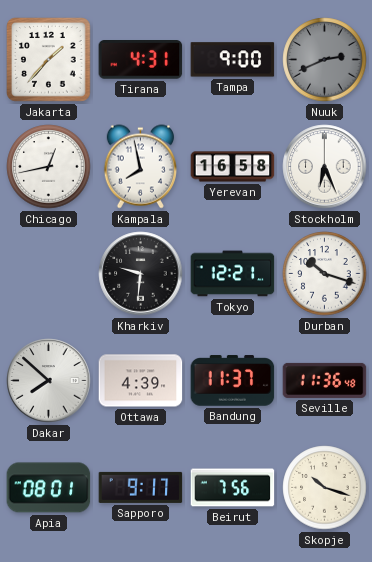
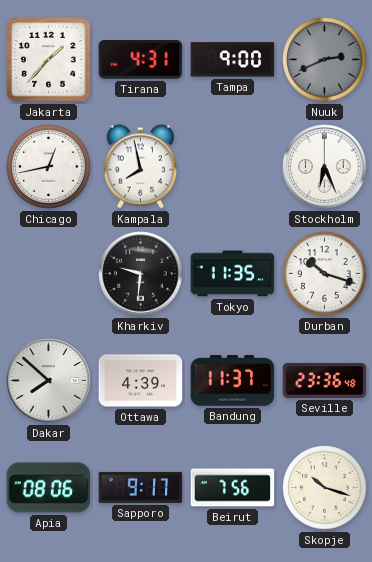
Yerevan: 16:58 -> none (233, 167)
Tokyo: 12:21 -> 11:35 (233, 274)
Seville: 11:36 -> 23:36 (325, 380)
Apia: 08:01 -> 08:06 (49, 488)
